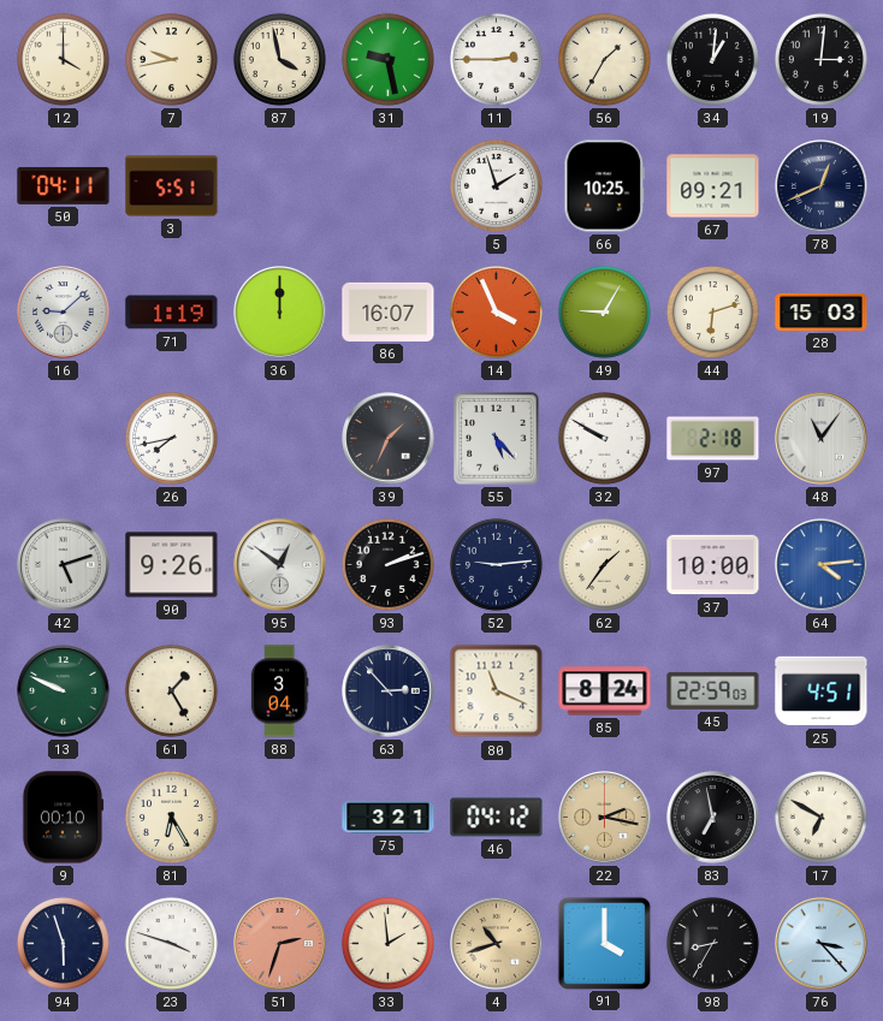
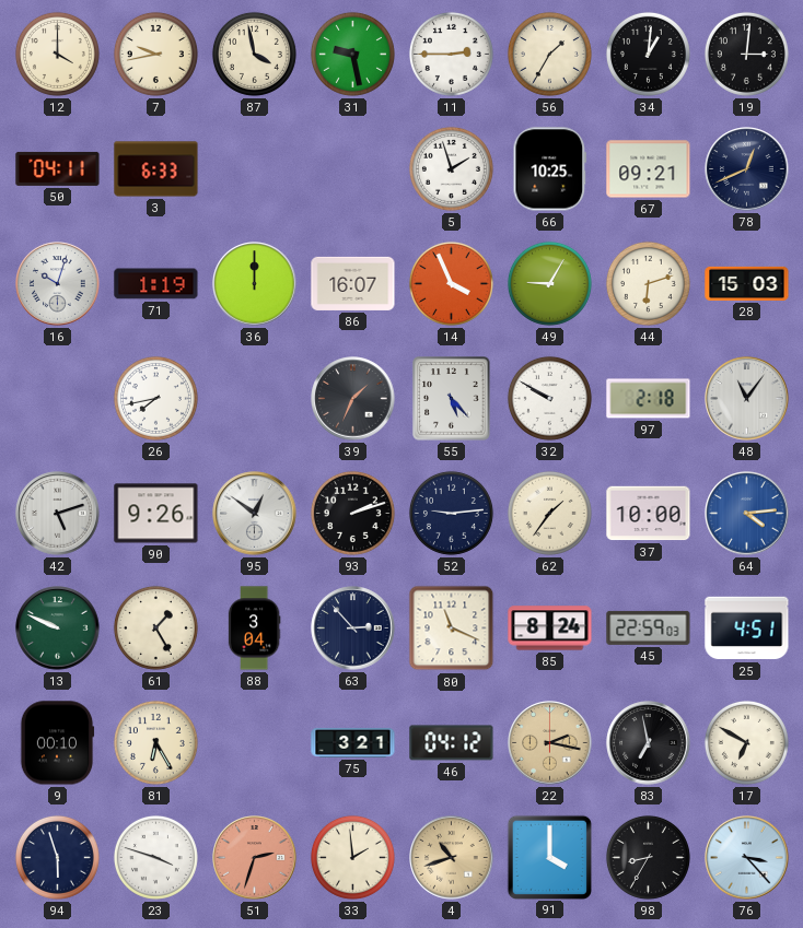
3: 5:51 -> 6:33 (156, 169)
16: 9:08 -> 10:03 (58, 284)
